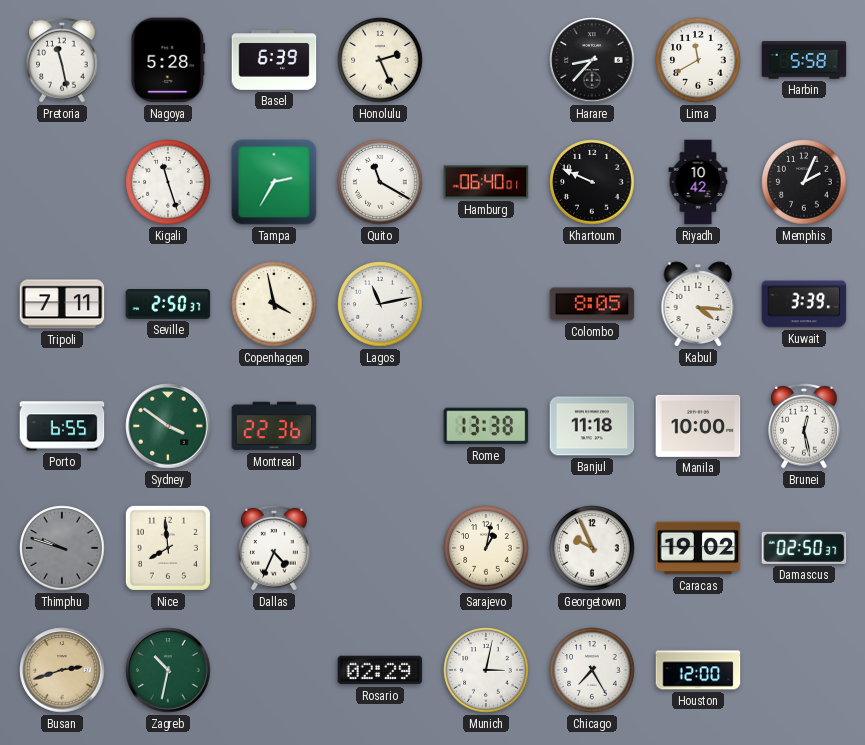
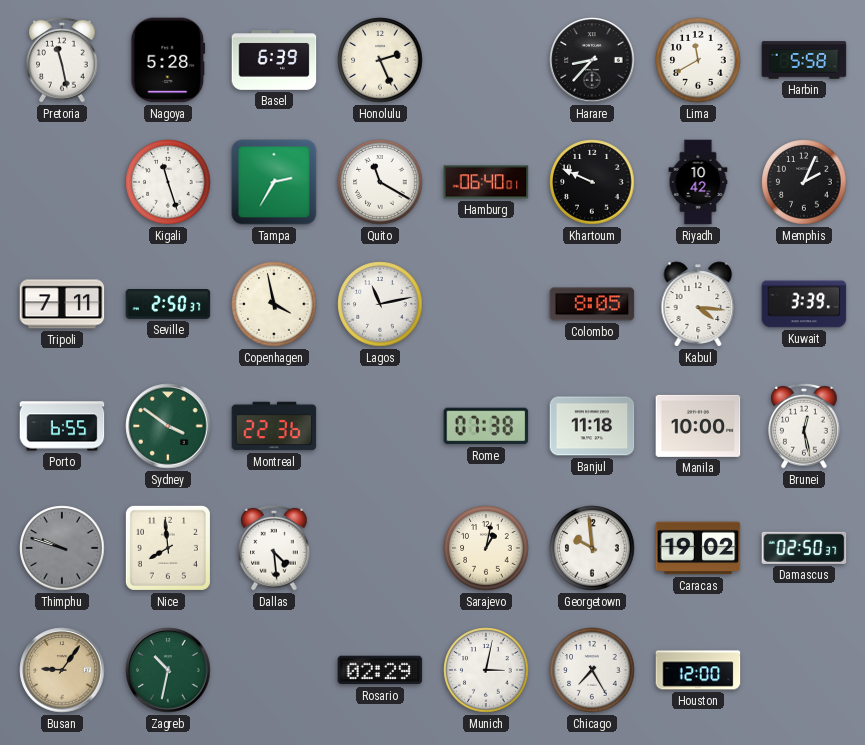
Rome: 13:38 -> 07:38 (486, 426)
Dallas: 4:34 -> 4:29 (274, 548)
Georgetown: 9:56 -> 9:59 (592, 548)
Busan: 2:42 -> 9:06 (62, 670)
